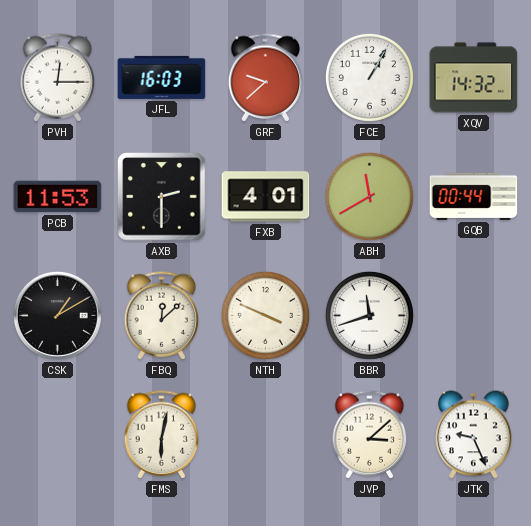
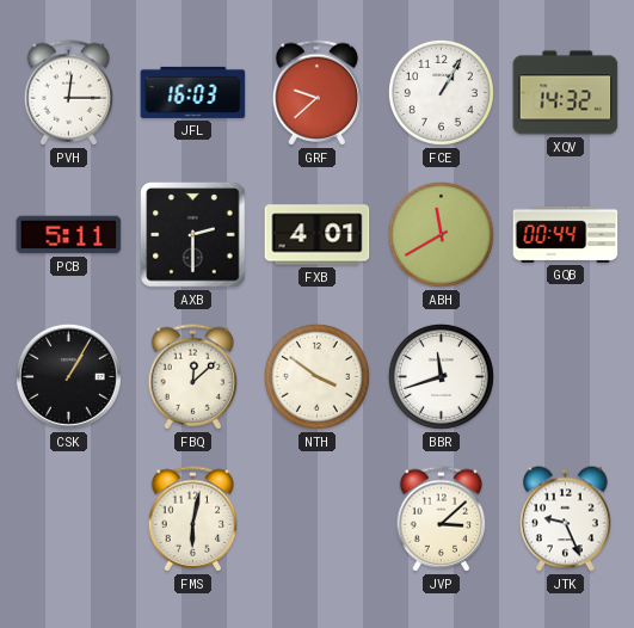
PCB: 11:53 -> 5:11 (69, 235)
CSK: 1:10 -> 1:05 (68, 376)
NTH: 3:49 -> 3:51 (316, 376)
